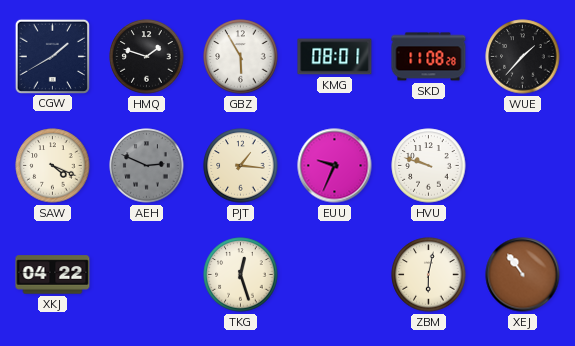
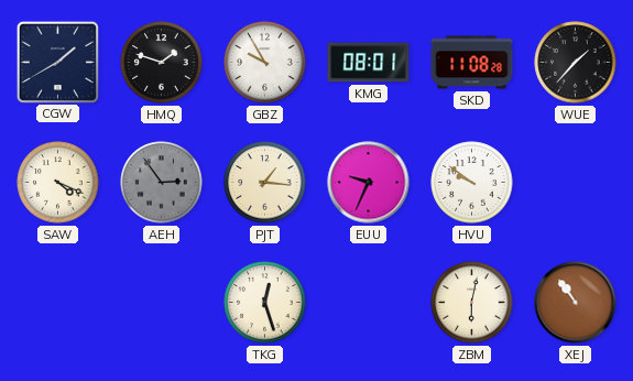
GBZ: 5:55 -> 9:55 (265, 63)
AEH: 2:49 -> 2:54 (162, 183)
HVU: 9:48 -> 9:51 (472, 183)
XKJ: 04:22 -> none (53, 275)
